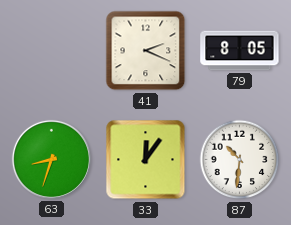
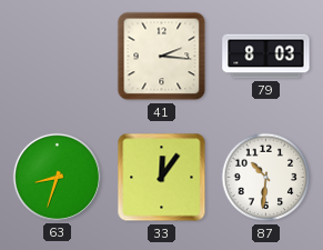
41: 2:19 -> 2:16 (162, 57)
79: 8:05 -> 8:03 (266, 57)
